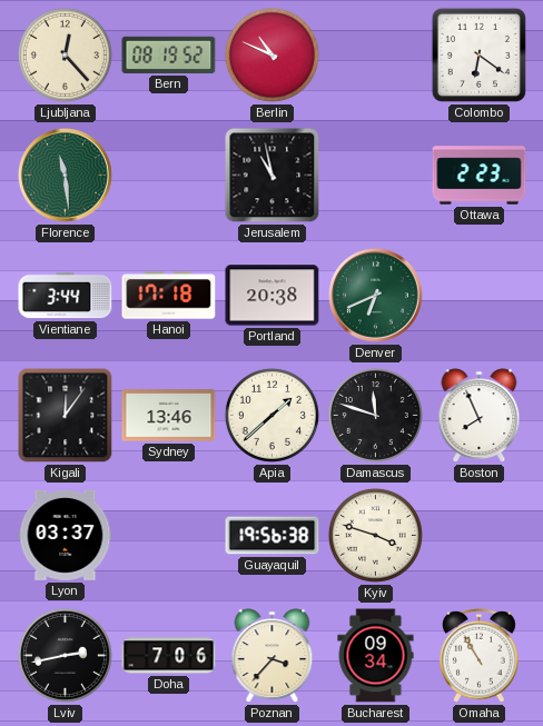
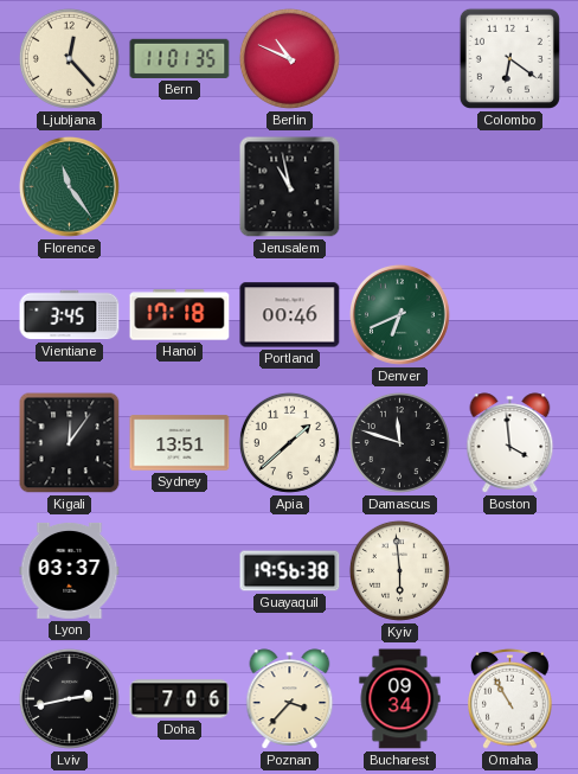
Bern: 08:19 -> 11:01 (180, 58)
Florence: 11:29 -> 11:24 (69, 186)
Ottawa: 2:23 -> none (480, 176)
Vientiane: 3:44 -> 3:45 (70, 315)
Portland: 20:38 -> 00:46 (290, 315)
Sydney: 13:46 -> 13:51 (180, 443)
Boston: 7:56 -> 3:59 (510, 443)
Kyiv: 3:48 -> 5:59 (399, 570)
